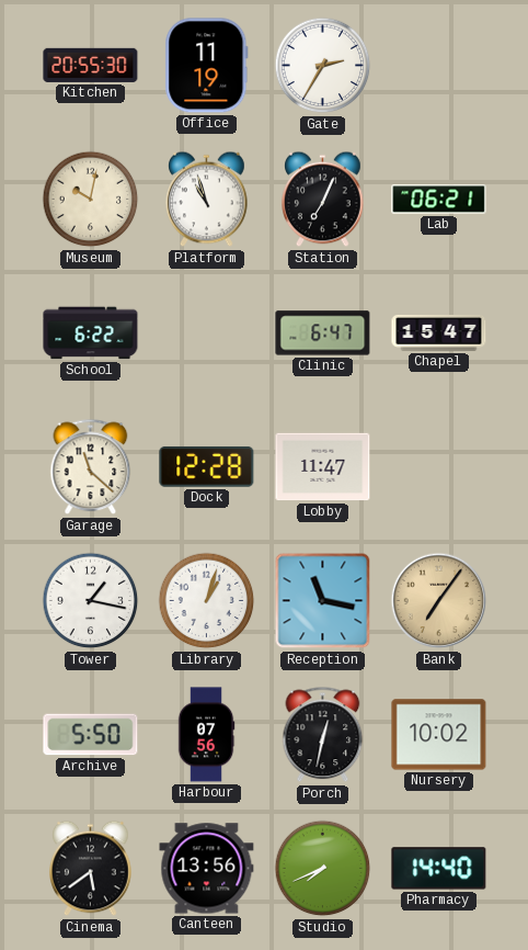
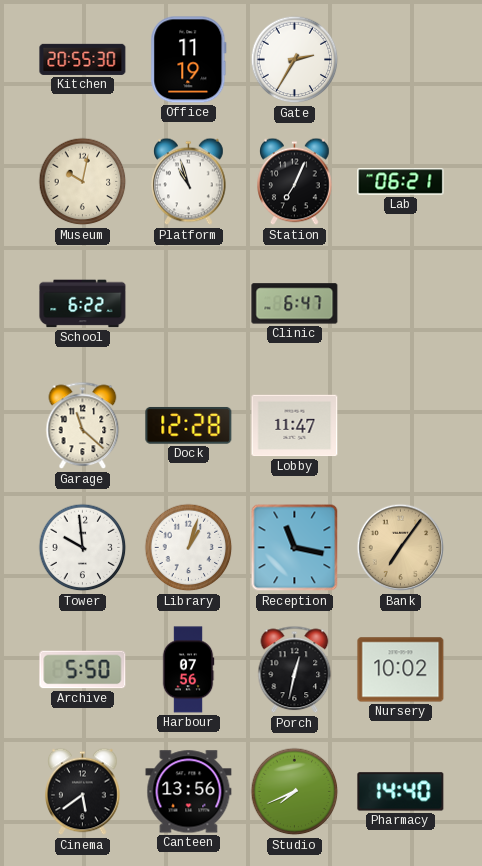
Chapel: 15:47 -> none (439, 333)
Tower: 1:17 -> 9:59 (83, 548)
